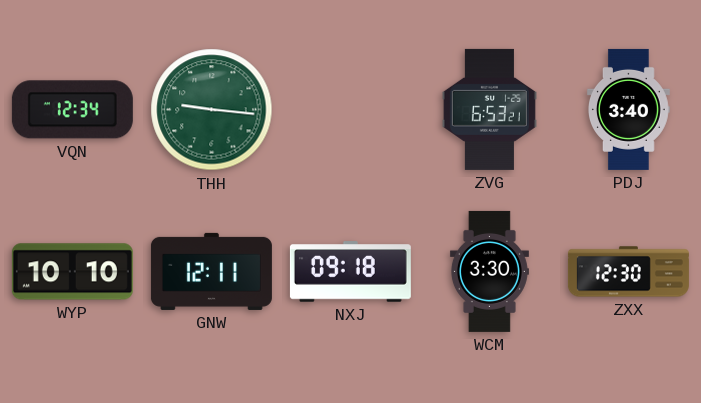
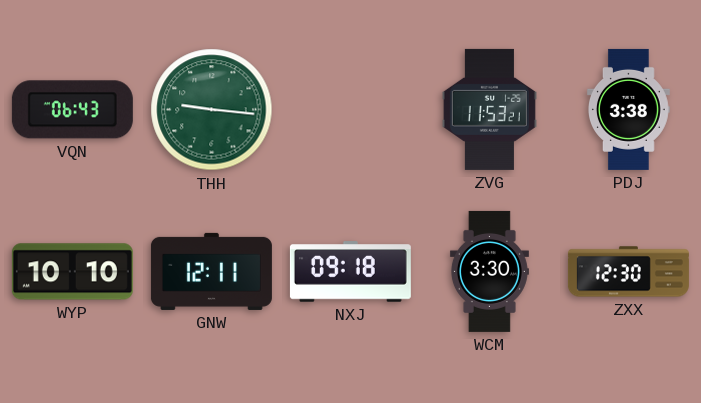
VQN: 12:34 -> 06:43 (72, 110)
ZVG: 6:53 -> 11:53 (489, 109)
PDJ: 3:40 -> 3:38 (629, 109)
